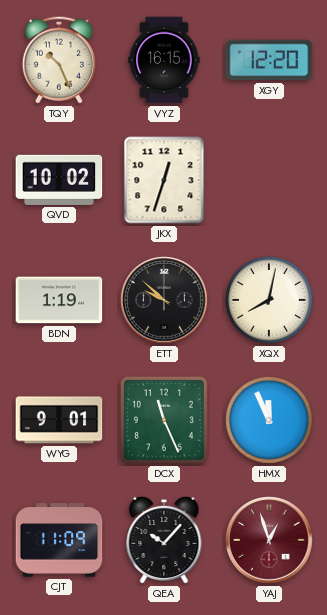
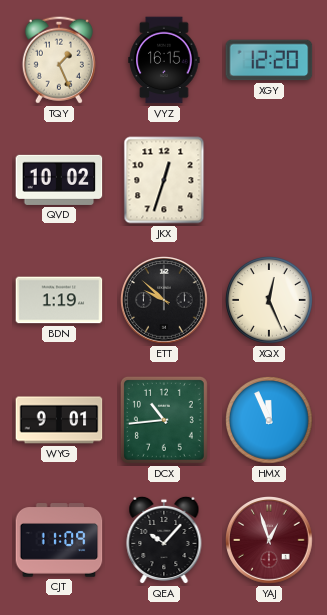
TQY: 10:26 -> 1:26 (59, 60)
XQX: 8:02 -> 12:26 (270, 301)
DCX: 11:26 -> 10:44 (164, 420)
